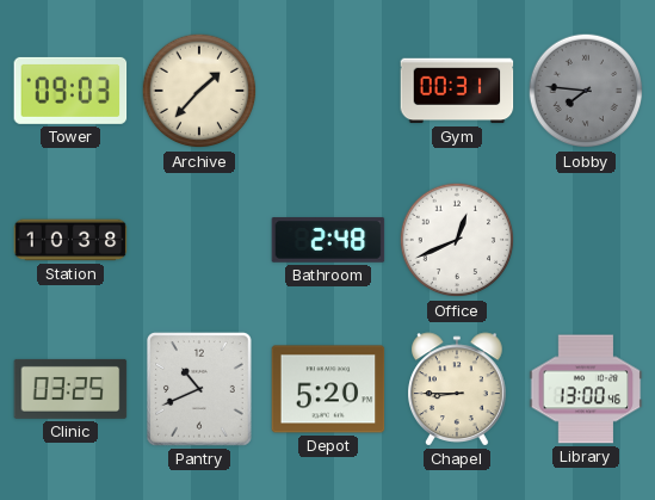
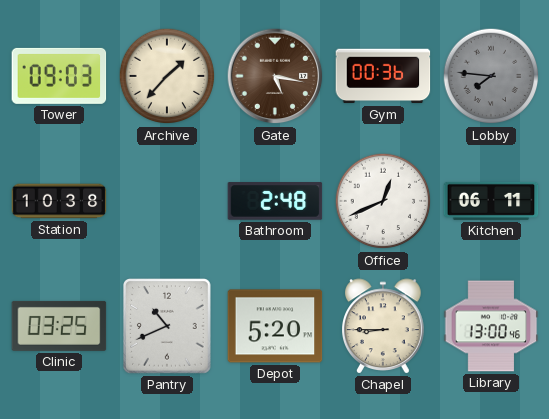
Gate: none -> 5:17 (275, 76)
Gym: 00:31 -> 00:36 (383, 76)
Kitchen: none -> 06:11 (491, 201)
